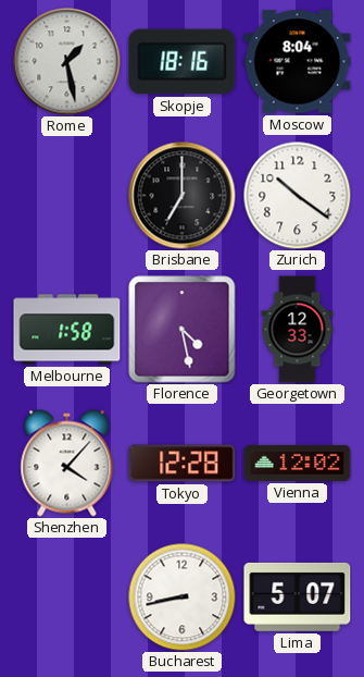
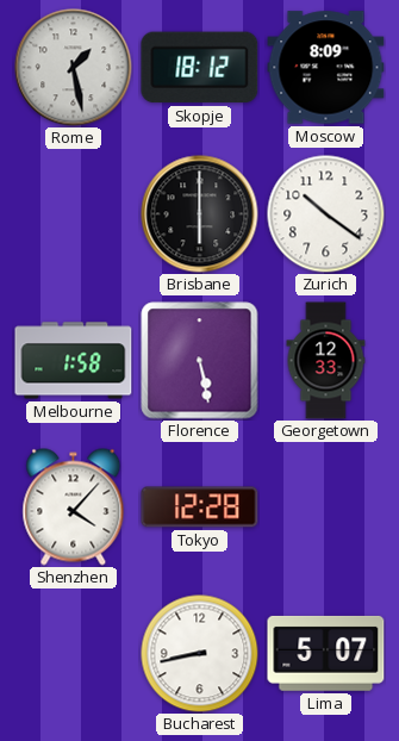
Skopje: 18:16 -> 18:12 (200, 68)
Moscow: 8:04 -> 8:09 (326, 68)
Brisbane: 7:00 -> 6:00 (200, 214)
Florence: 4:28 -> 5:28 (200, 361)
Vienna: 12:02 -> none (298, 463)
